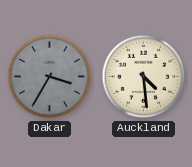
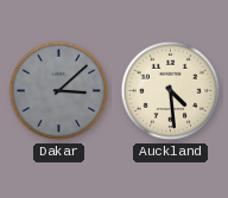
Dakar: 3:35 -> 3:08 (59, 91)
